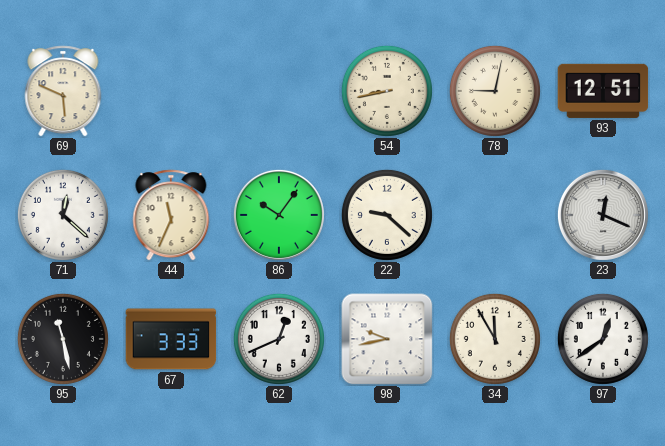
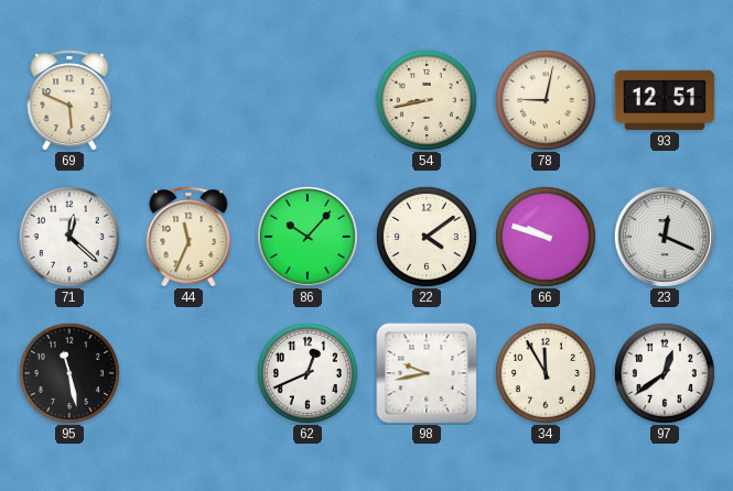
86: 10:06 -> 10:07 (308, 237)
22: 9:22 -> 4:09 (427, 237)
66: none -> 9:48 (546, 237)
67: 3:33 -> none (171, 339)
